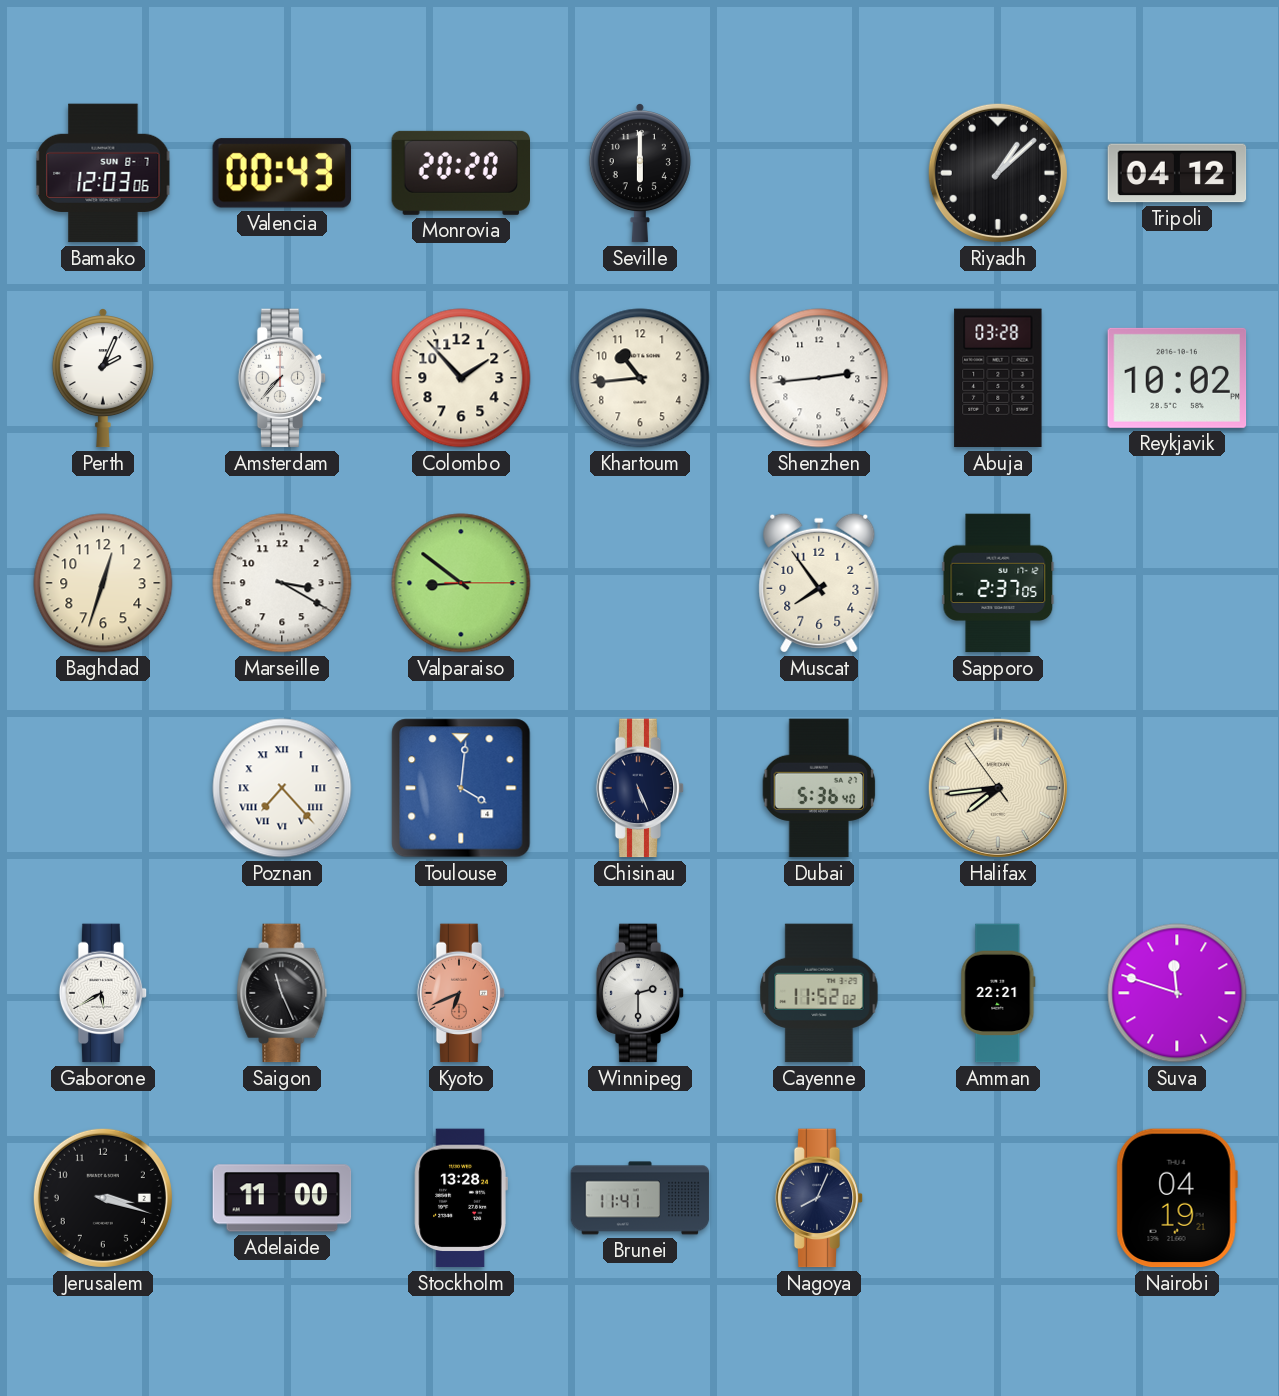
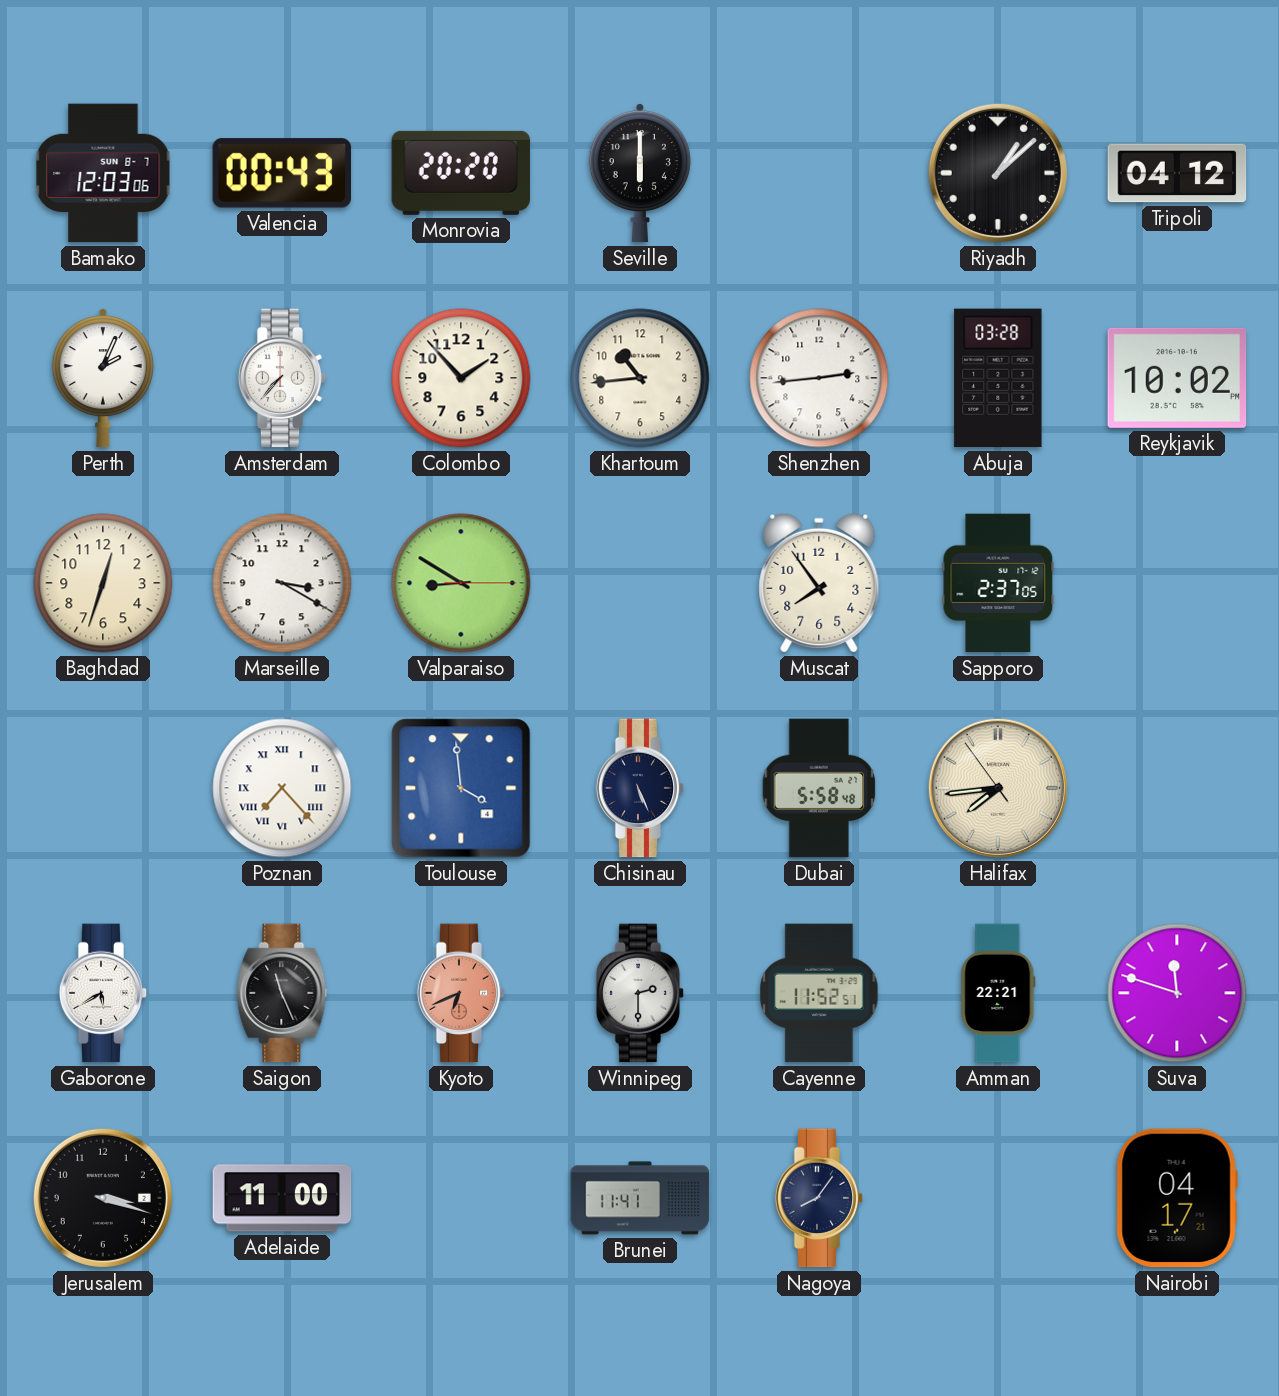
Valparaiso: 8:51 -> 8:50 (461, 583)
Toulouse: 4:01 -> 3:59 (461, 788)
Dubai: 5:36 -> 5:58 (819, 788)
Cayenne: 11:52:02 -> 11:52:51 (819, 993)
Stockholm: 13:28 -> none (461, 1198)
Nagoya: 8:04 -> 8:06 (819, 1198)
Nairobi: 04:19 -> 04:17 (1177, 1198)
